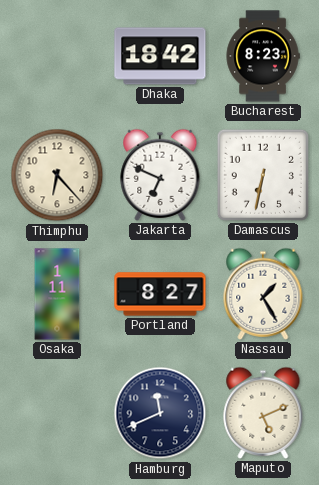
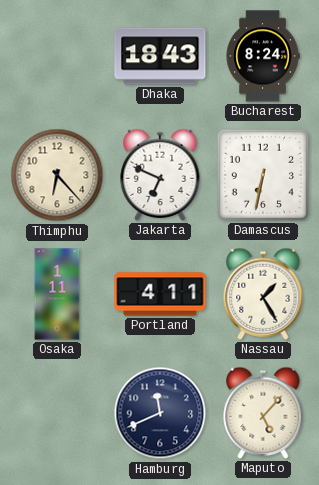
Dhaka: 18:42 -> 18:43 (160, 56)
Bucharest: 8:23 -> 8:24 (263, 56)
Portland: 8:27 -> 4:11 (160, 294)
Maputo: 5:11 -> 5:07 (263, 413)
